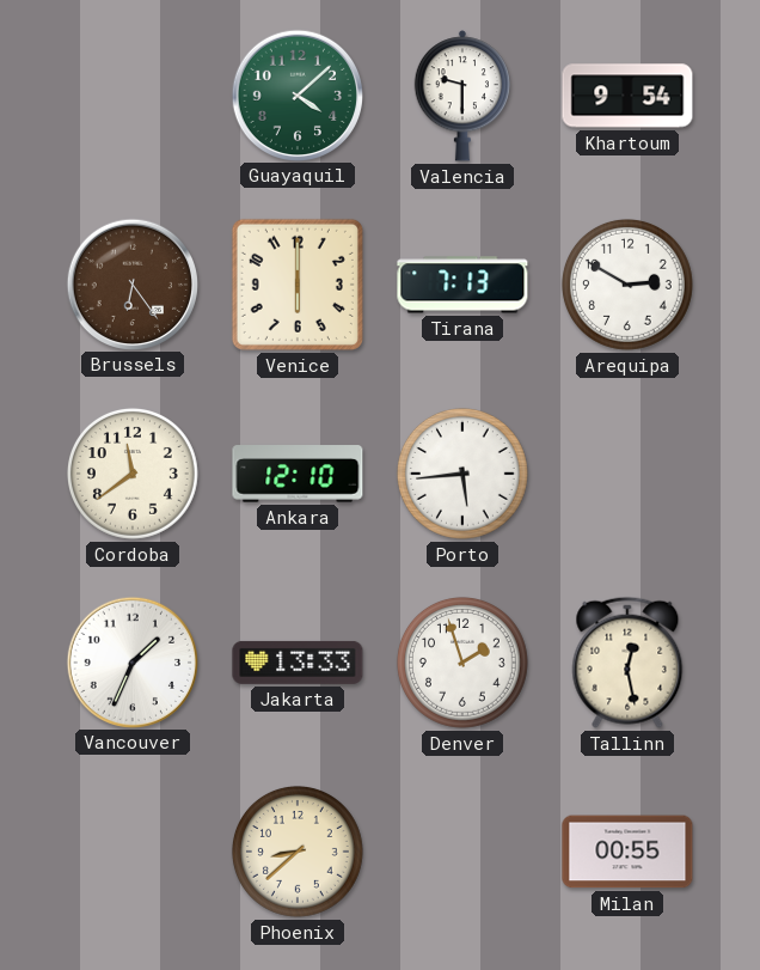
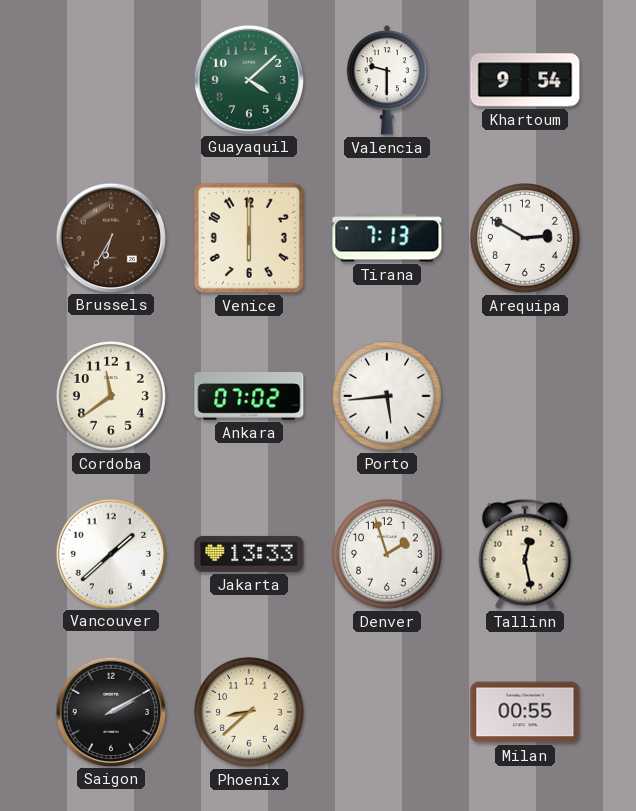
Brussels: 6:24 -> 6:35 (110, 237)
Ankara: 12:10 -> 07:02 (249, 396)
Vancouver: 1:34 -> 1:38 (110, 553)
Saigon: none -> 2:10 (110, 711)
